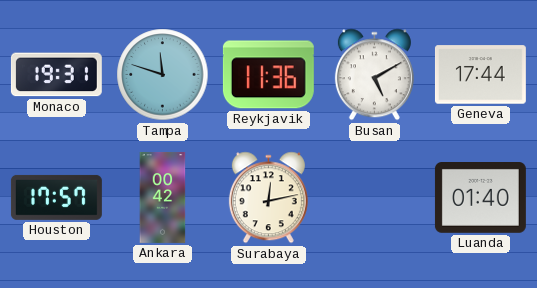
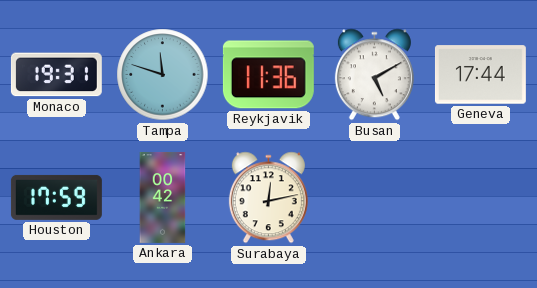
Houston: 17:57 -> 17:59 (56, 197)
Luanda: 01:40 -> none (480, 198)
